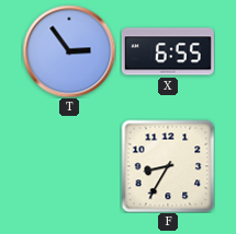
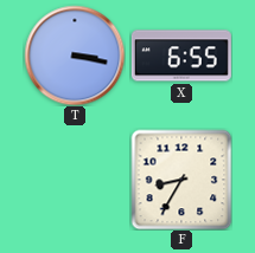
T: 2:54 -> 3:17 (75, 56)
